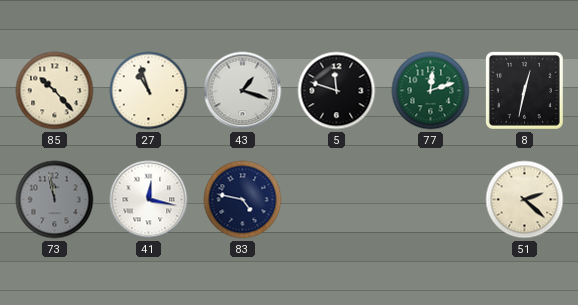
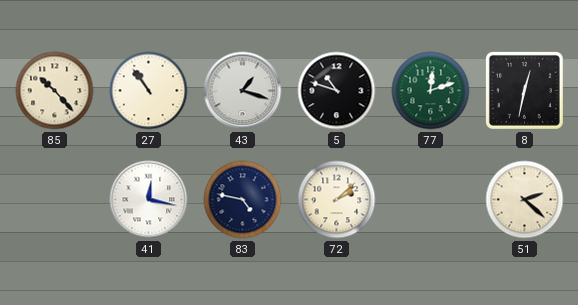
27: 10:57 -> 10:54 (149, 91)
5: 11:48 -> 10:48 (337, 91)
73: 11:58 -> none (55, 200)
72: none -> 2:08 (337, 200)
